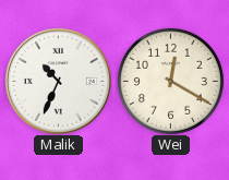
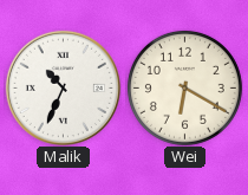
Wei: 12:20 -> 6:20 (184, 87)
